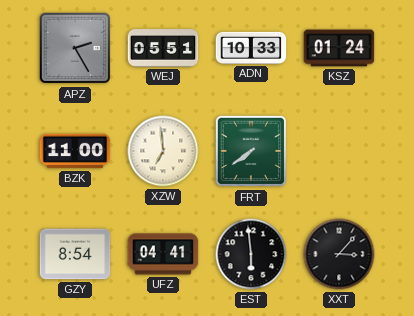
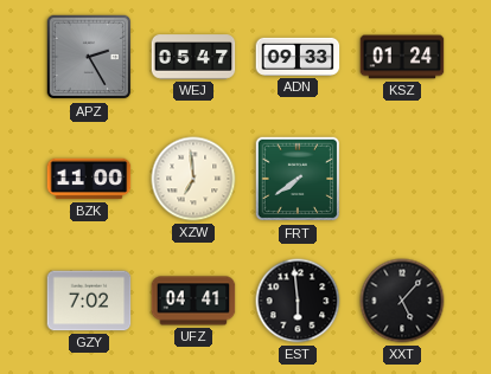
WEJ: 05:51 -> 05:47 (193, 57)
ADN: 10:33 -> 09:33 (298, 57)
GZY: 8:54 -> 7:02 (89, 301)
XXT: 3:07 -> 5:07 (402, 301)
